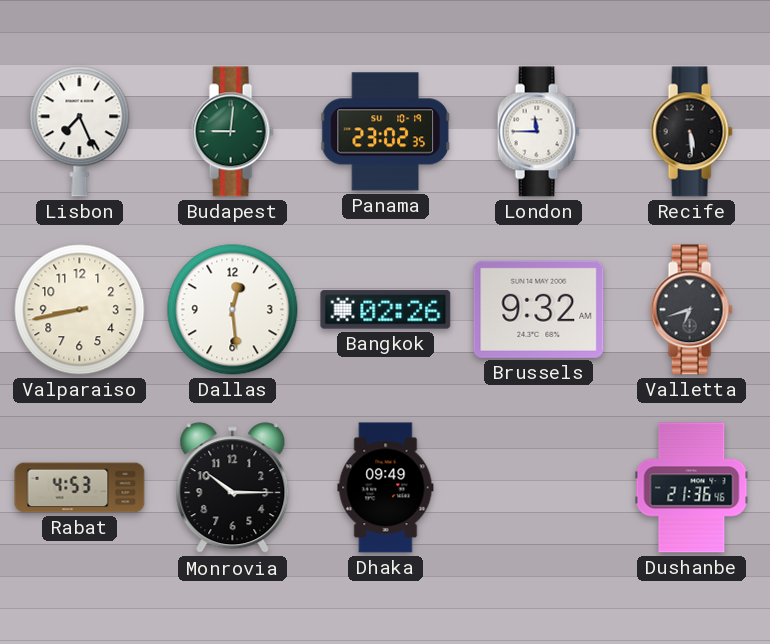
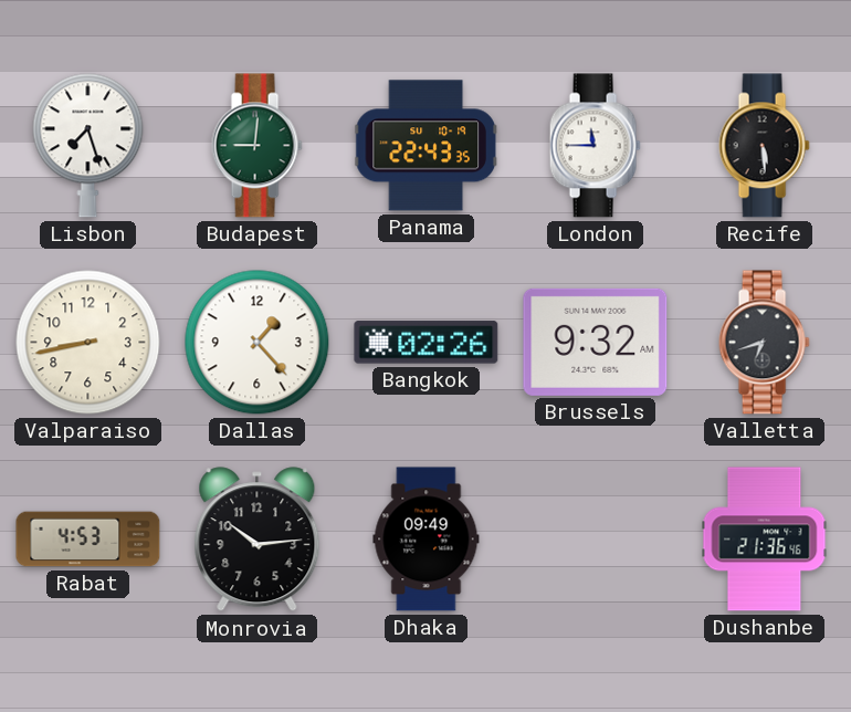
Lisbon: 7:26 -> 7:27 (88, 146)
Panama: 23:02 -> 22:43 (427, 146)
Dallas: 12:29 -> 1:23 (258, 343)
Monrovia: 10:15 -> 10:14 (258, 540)
